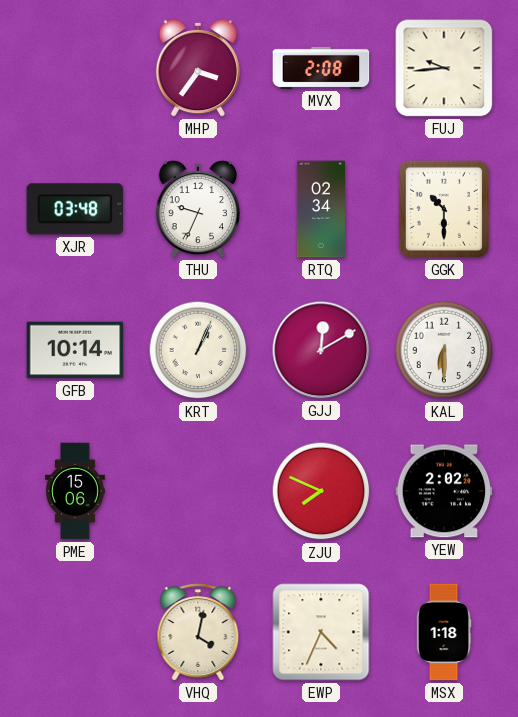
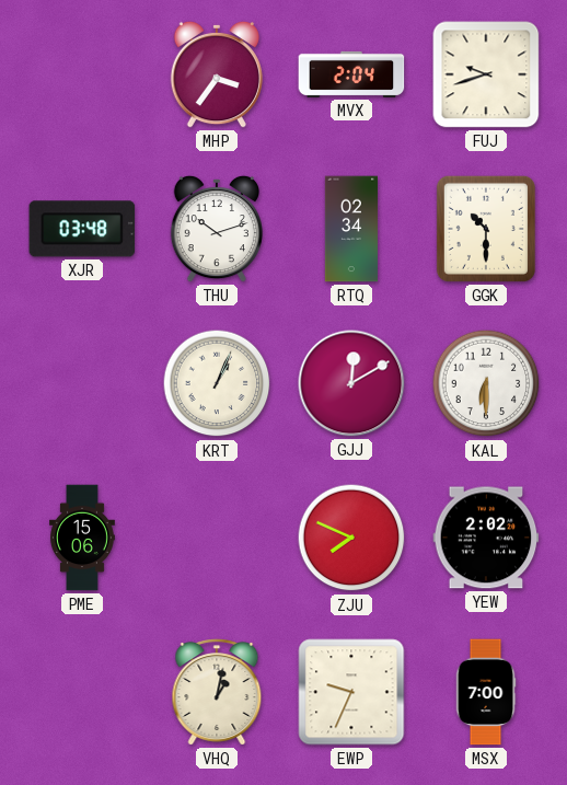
MVX: 2:08 -> 2:04 (351, 74)
FUJ: 9:44 -> 9:42 (486, 74)
THU: 9:34 -> 10:12 (217, 229)
GFB: 10:14 -> none (75, 350)
VHQ: 4:02 -> 1:02 (217, 692)
EWP: 4:34 -> 9:34 (351, 692)
MSX: 1:18 -> 7:00 (486, 692)
